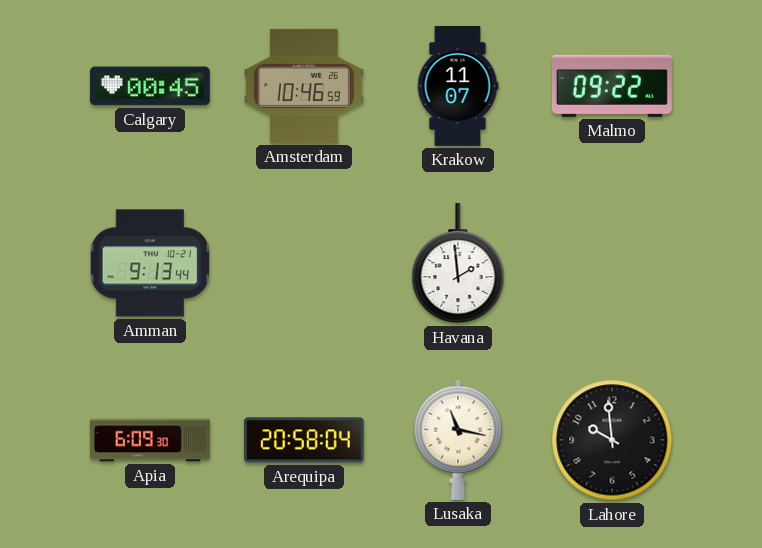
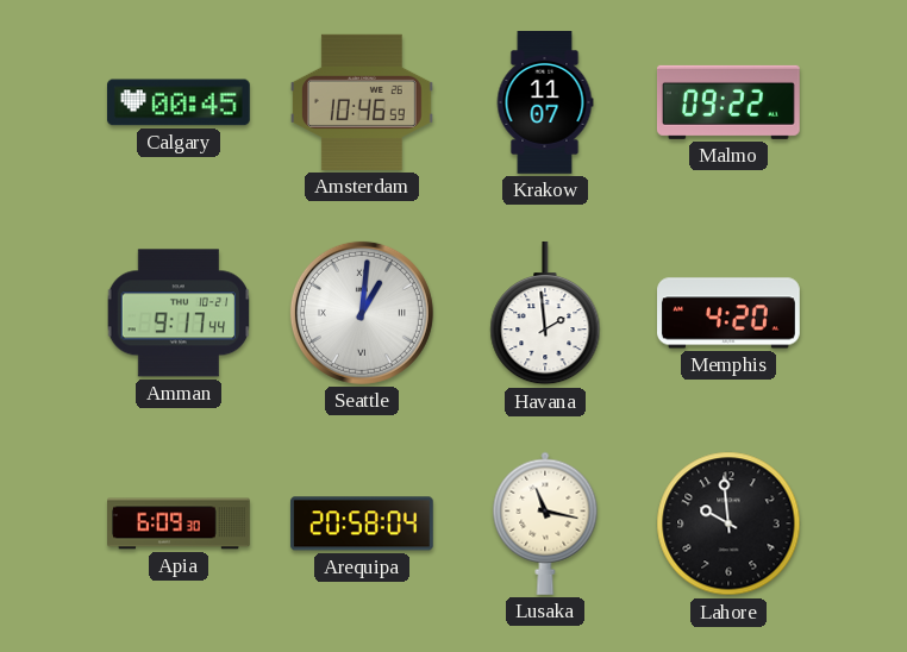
Amman: 9:13 -> 9:17 (179, 313)
Seattle: none -> 1:01 (362, 313)
Memphis: none -> 4:20 (730, 313)
